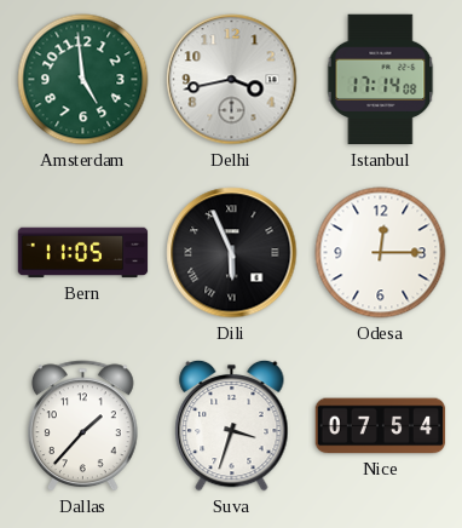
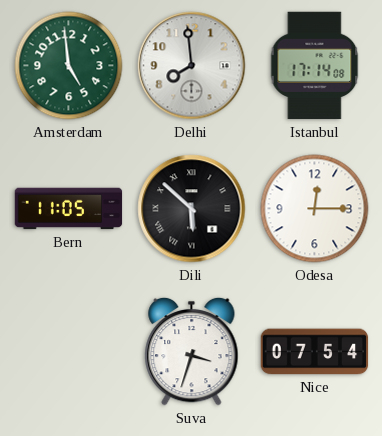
Delhi: 3:43 -> 7:59 (192, 66)
Dili: 5:56 -> 5:52 (192, 209)
Dallas: 1:37 -> none (83, 426)
